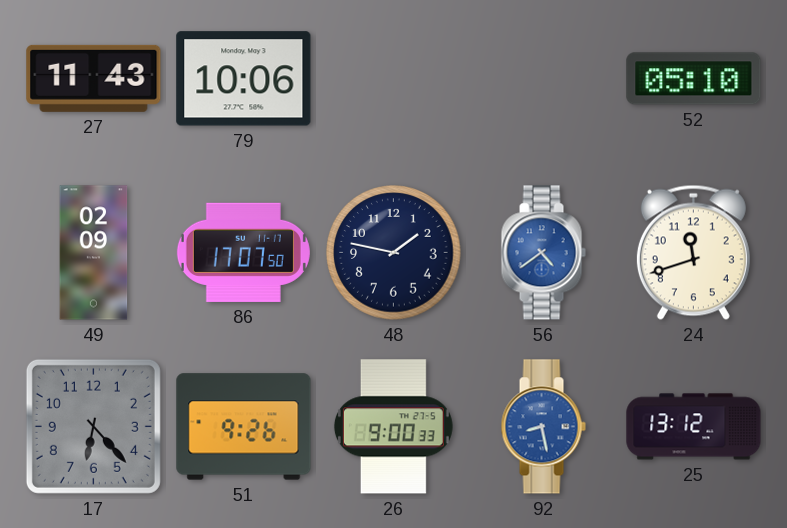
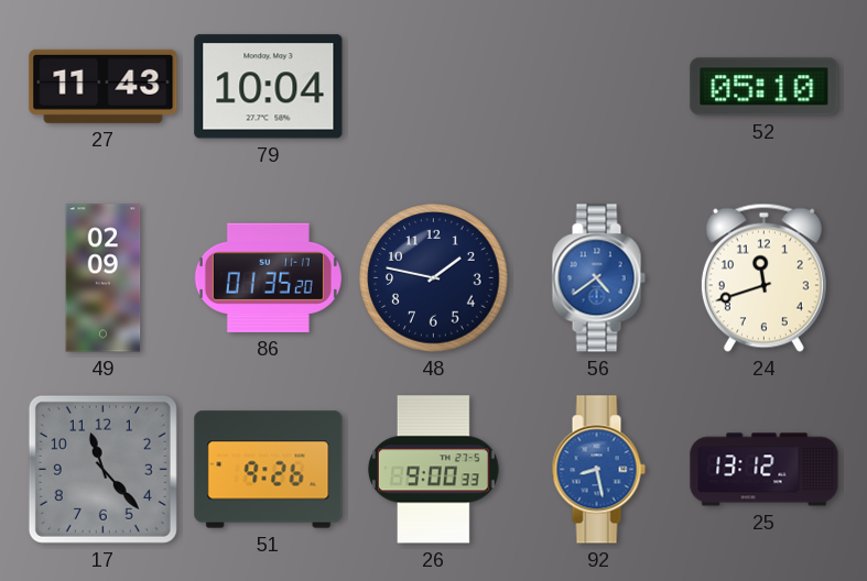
79: 10:06 -> 10:04 (269, 87)
86: 17:07 -> 01:35 (268, 277)
17: 6:23 -> 11:23 (102, 469)
